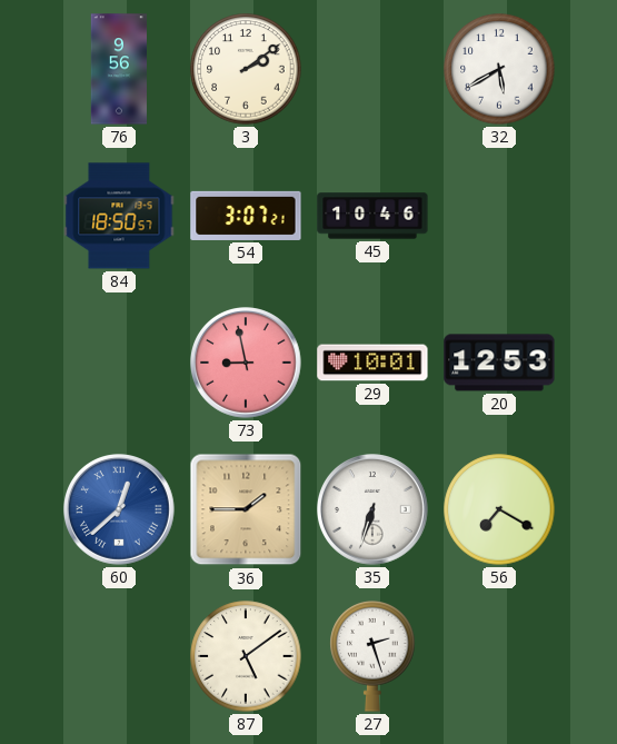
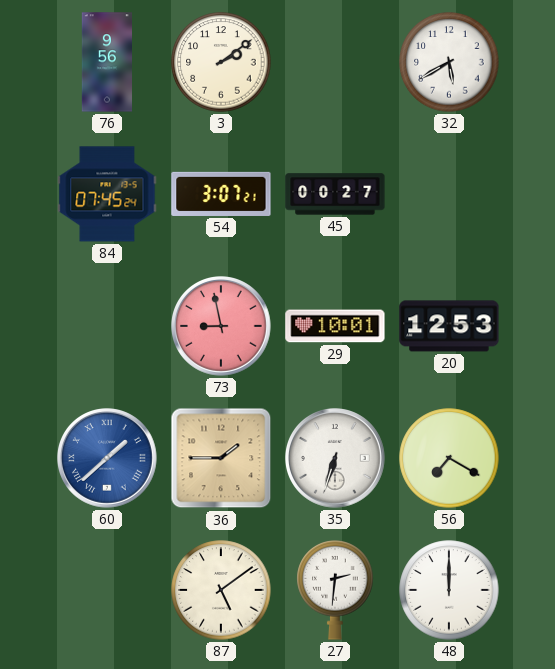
84: 18:50 -> 07:45 (107, 194)
45: 10:46 -> 00:27 (335, 194)
60: 12:38 -> 1:38 (108, 459)
27: 2:27 -> 2:31 (335, 590)
48: none -> 12:00 (449, 590)
